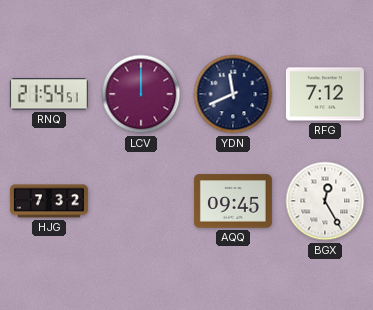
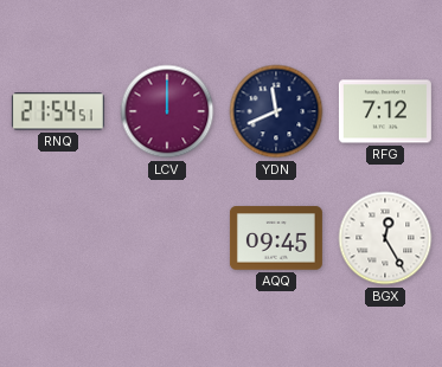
HJG: 7:32 -> none (49, 201)
